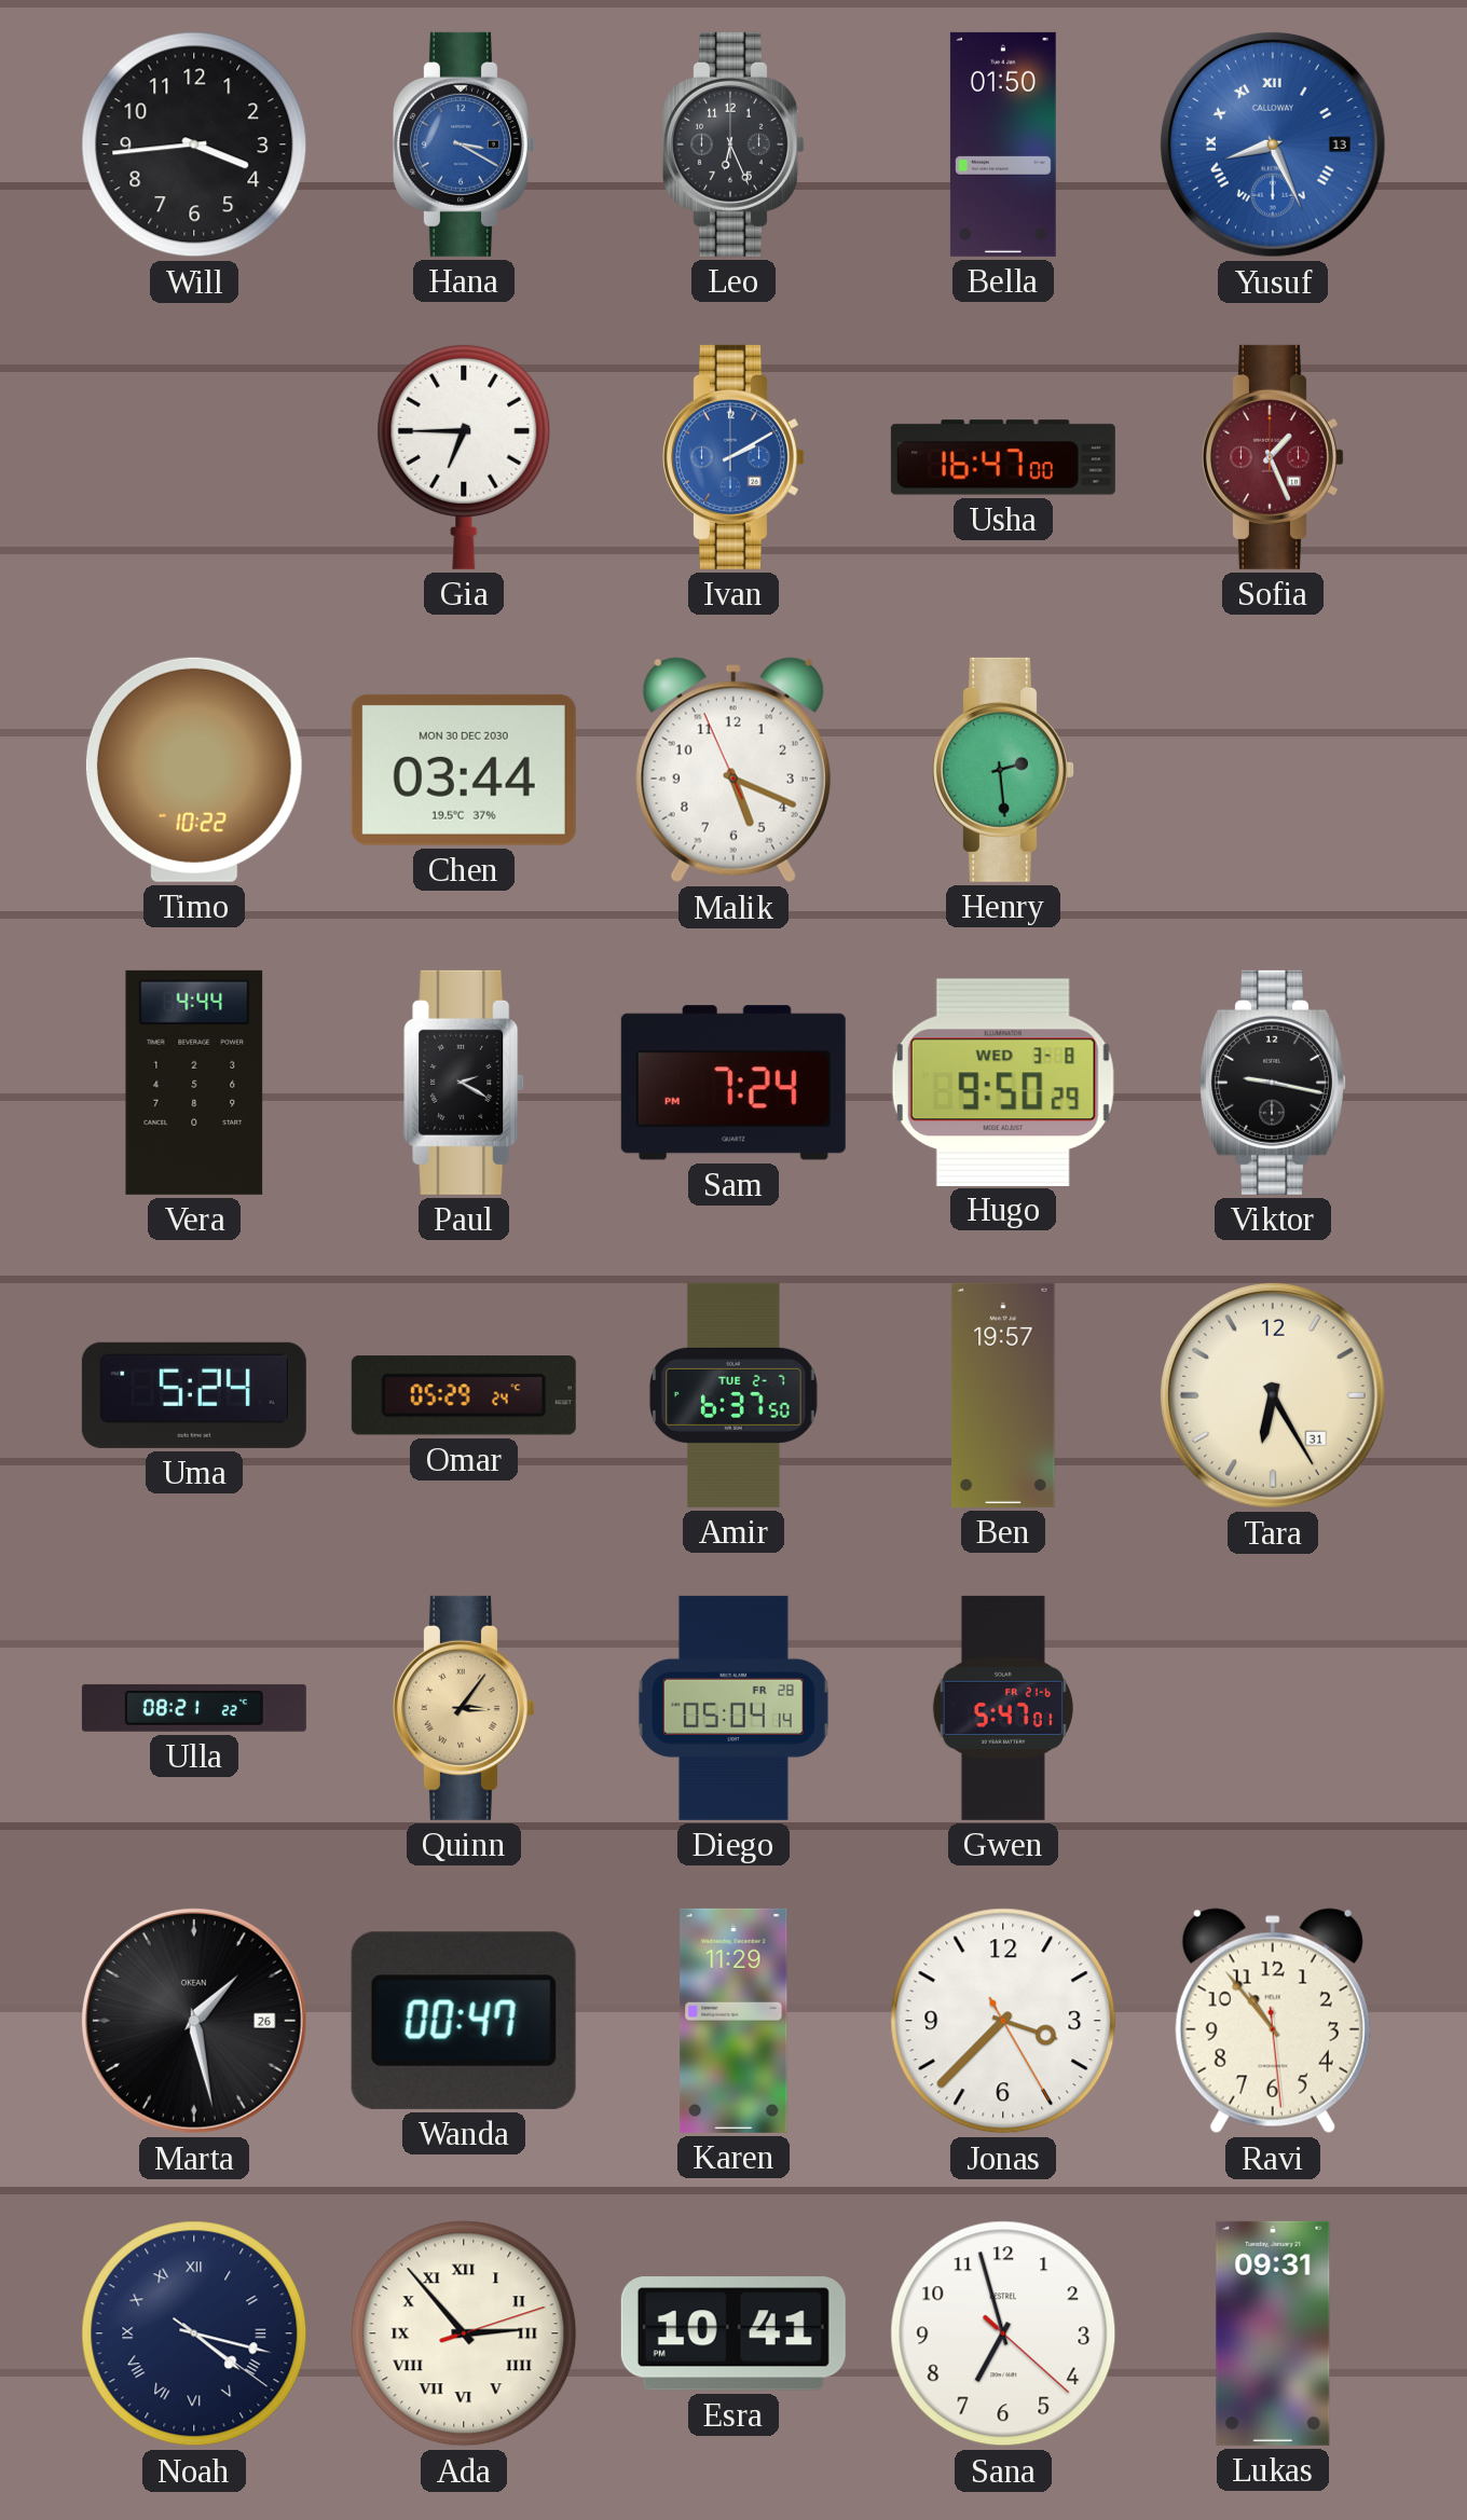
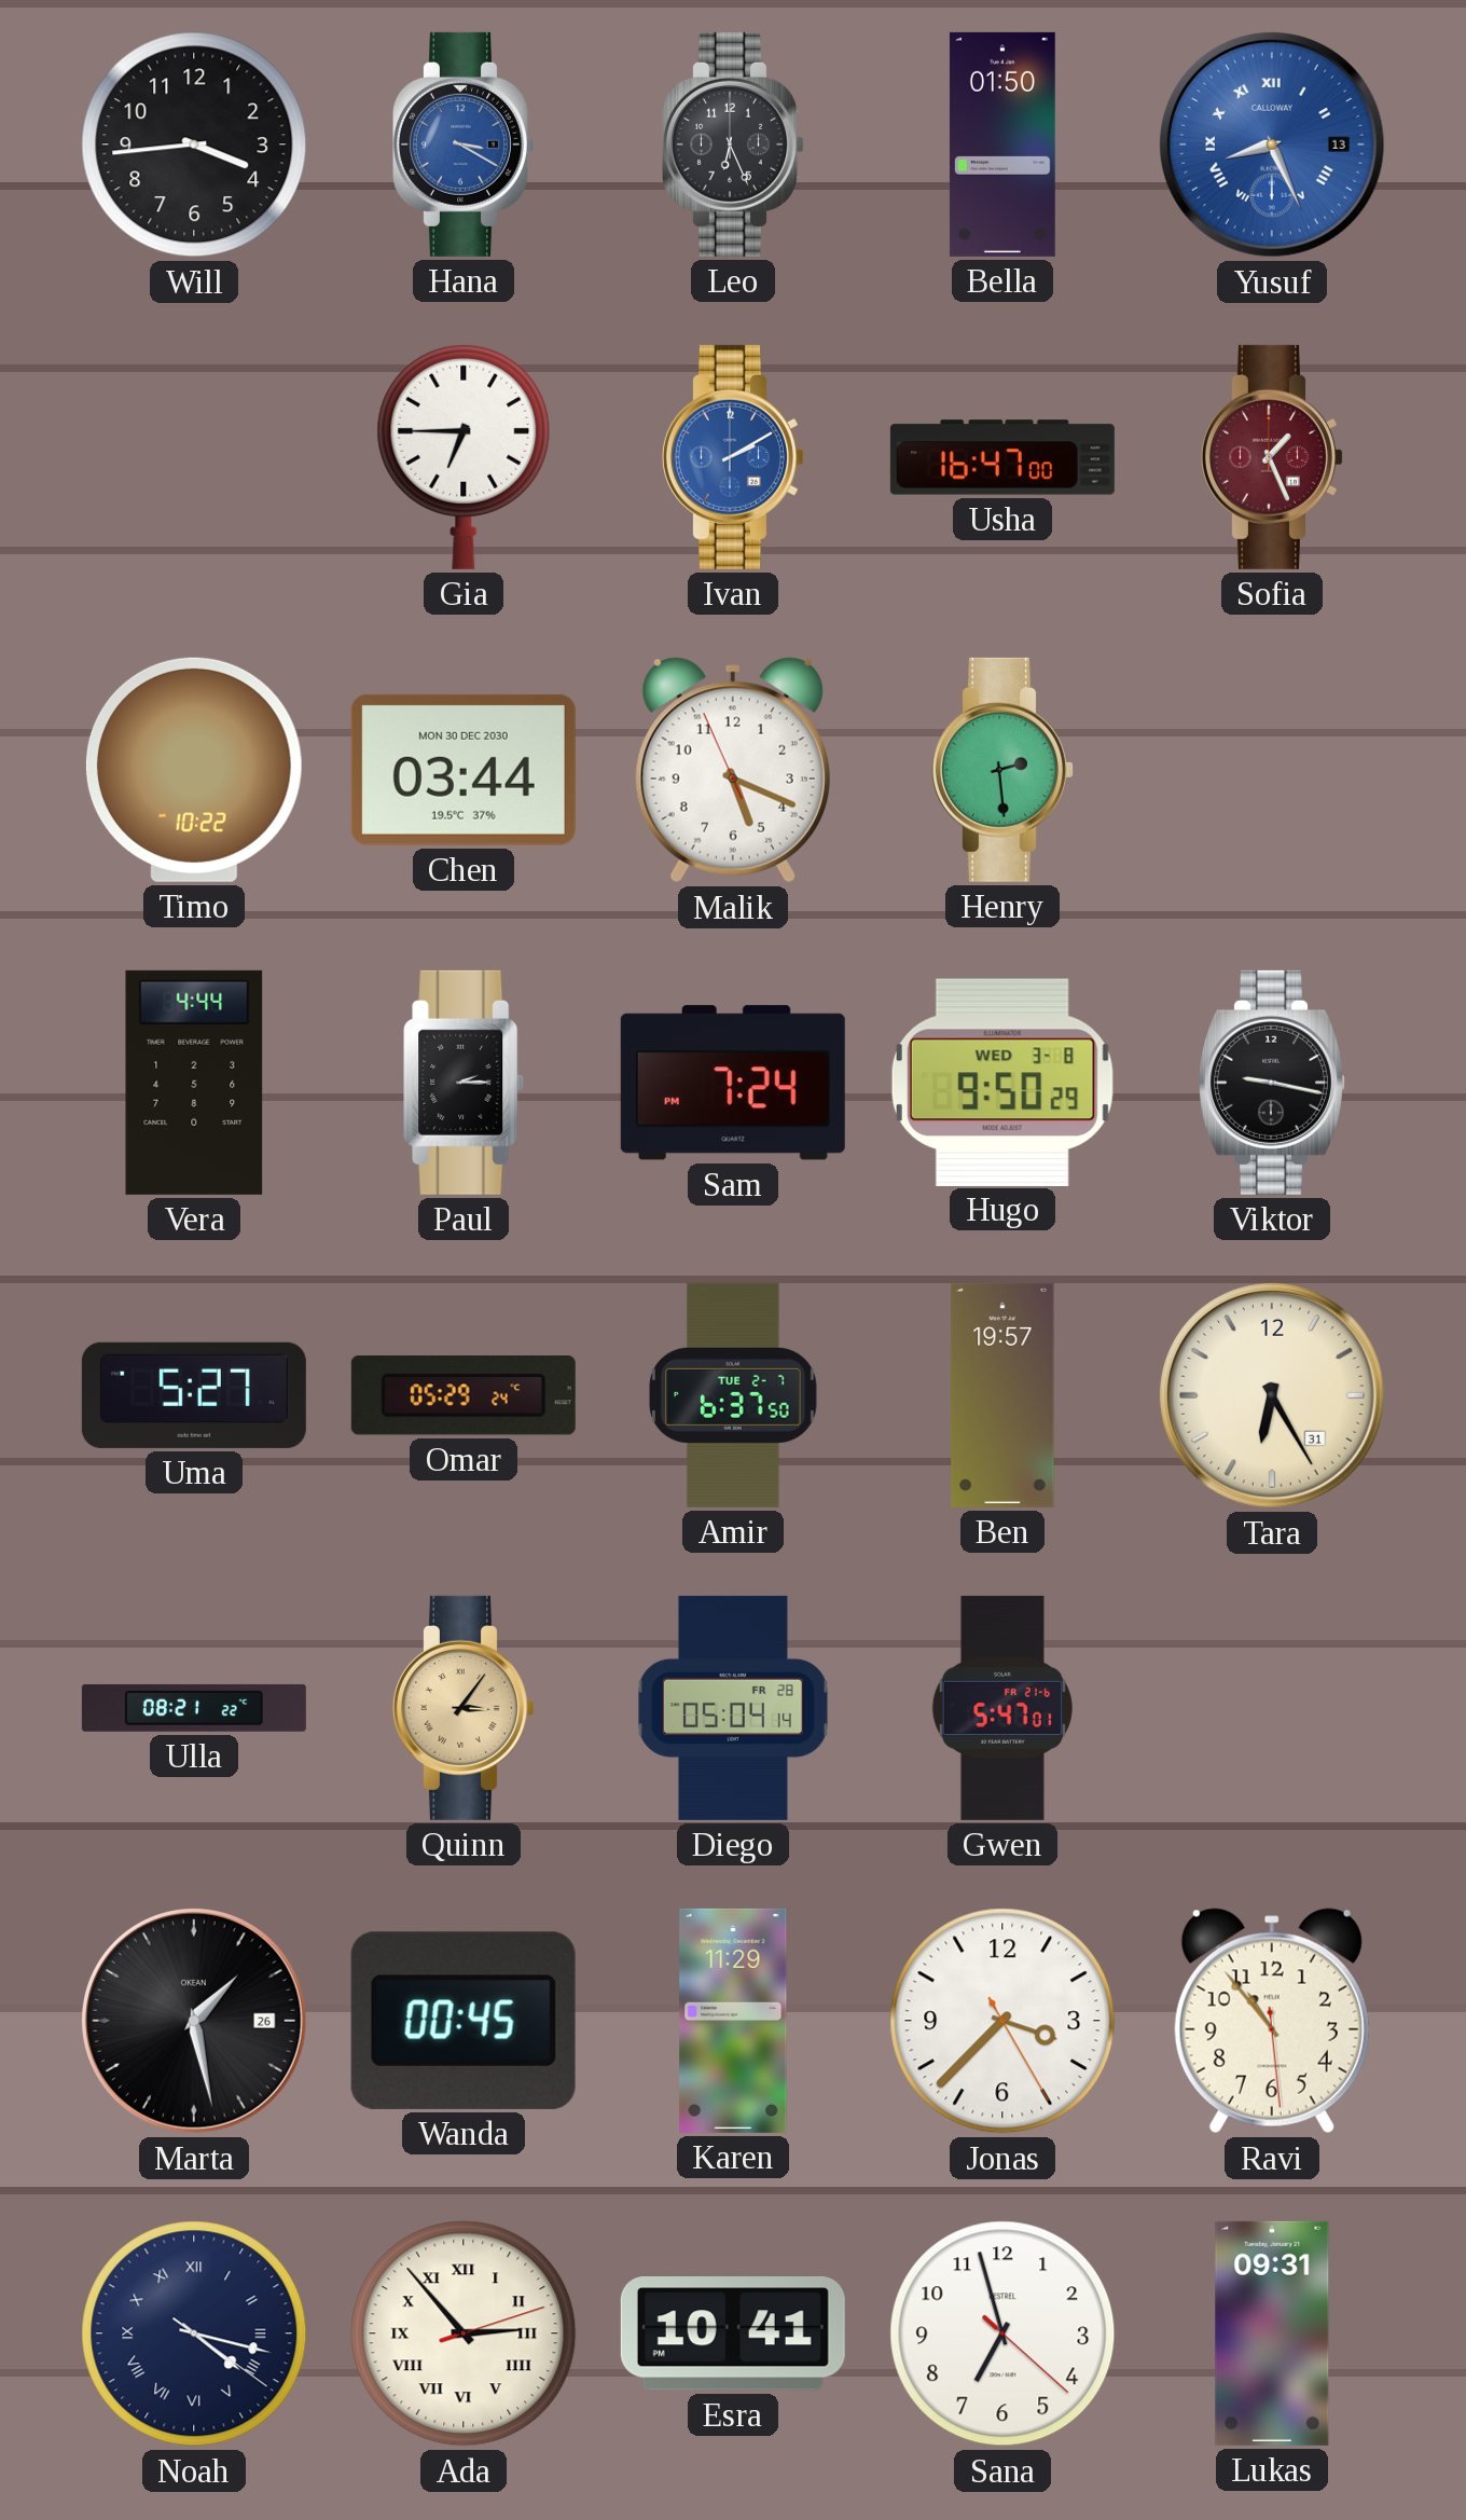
Paul: 2:20 -> 2:15 (465, 1083)
Uma: 5:24 -> 5:27 (194, 1395)
Wanda: 00:47 -> 00:45 (464, 2021)
